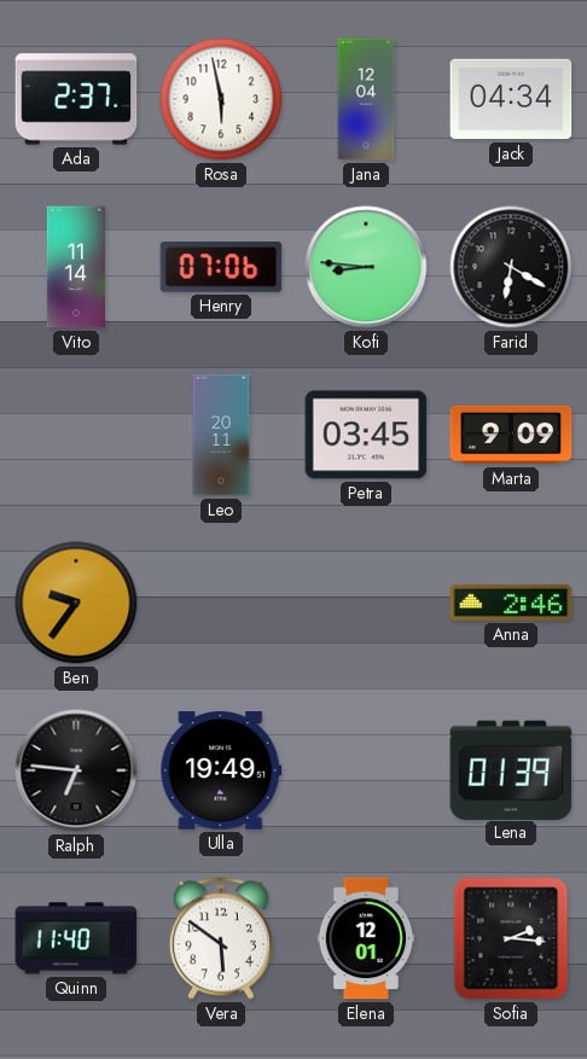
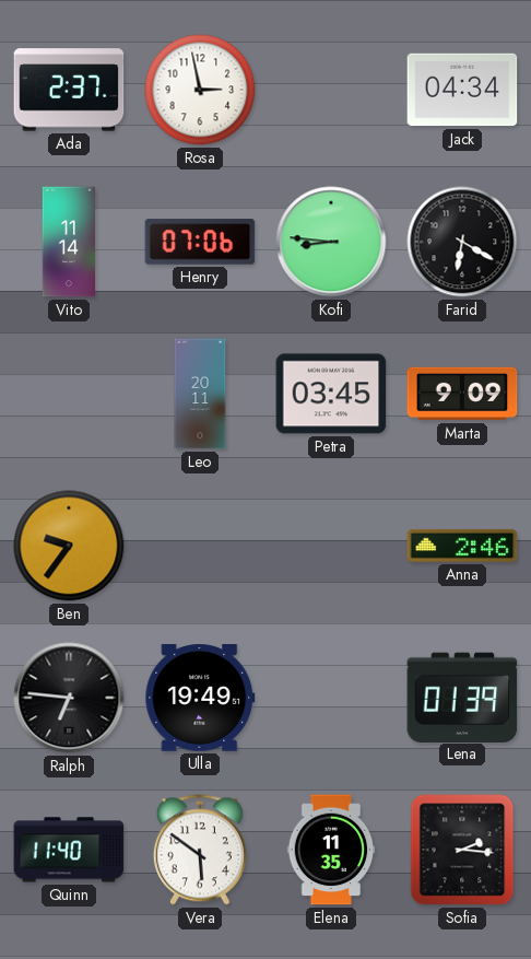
Rosa: 5:58 -> 2:58 (200, 90)
Jana: 12:04 -> none (366, 99)
Elena: 12:01 -> 11:35 (331, 850)
